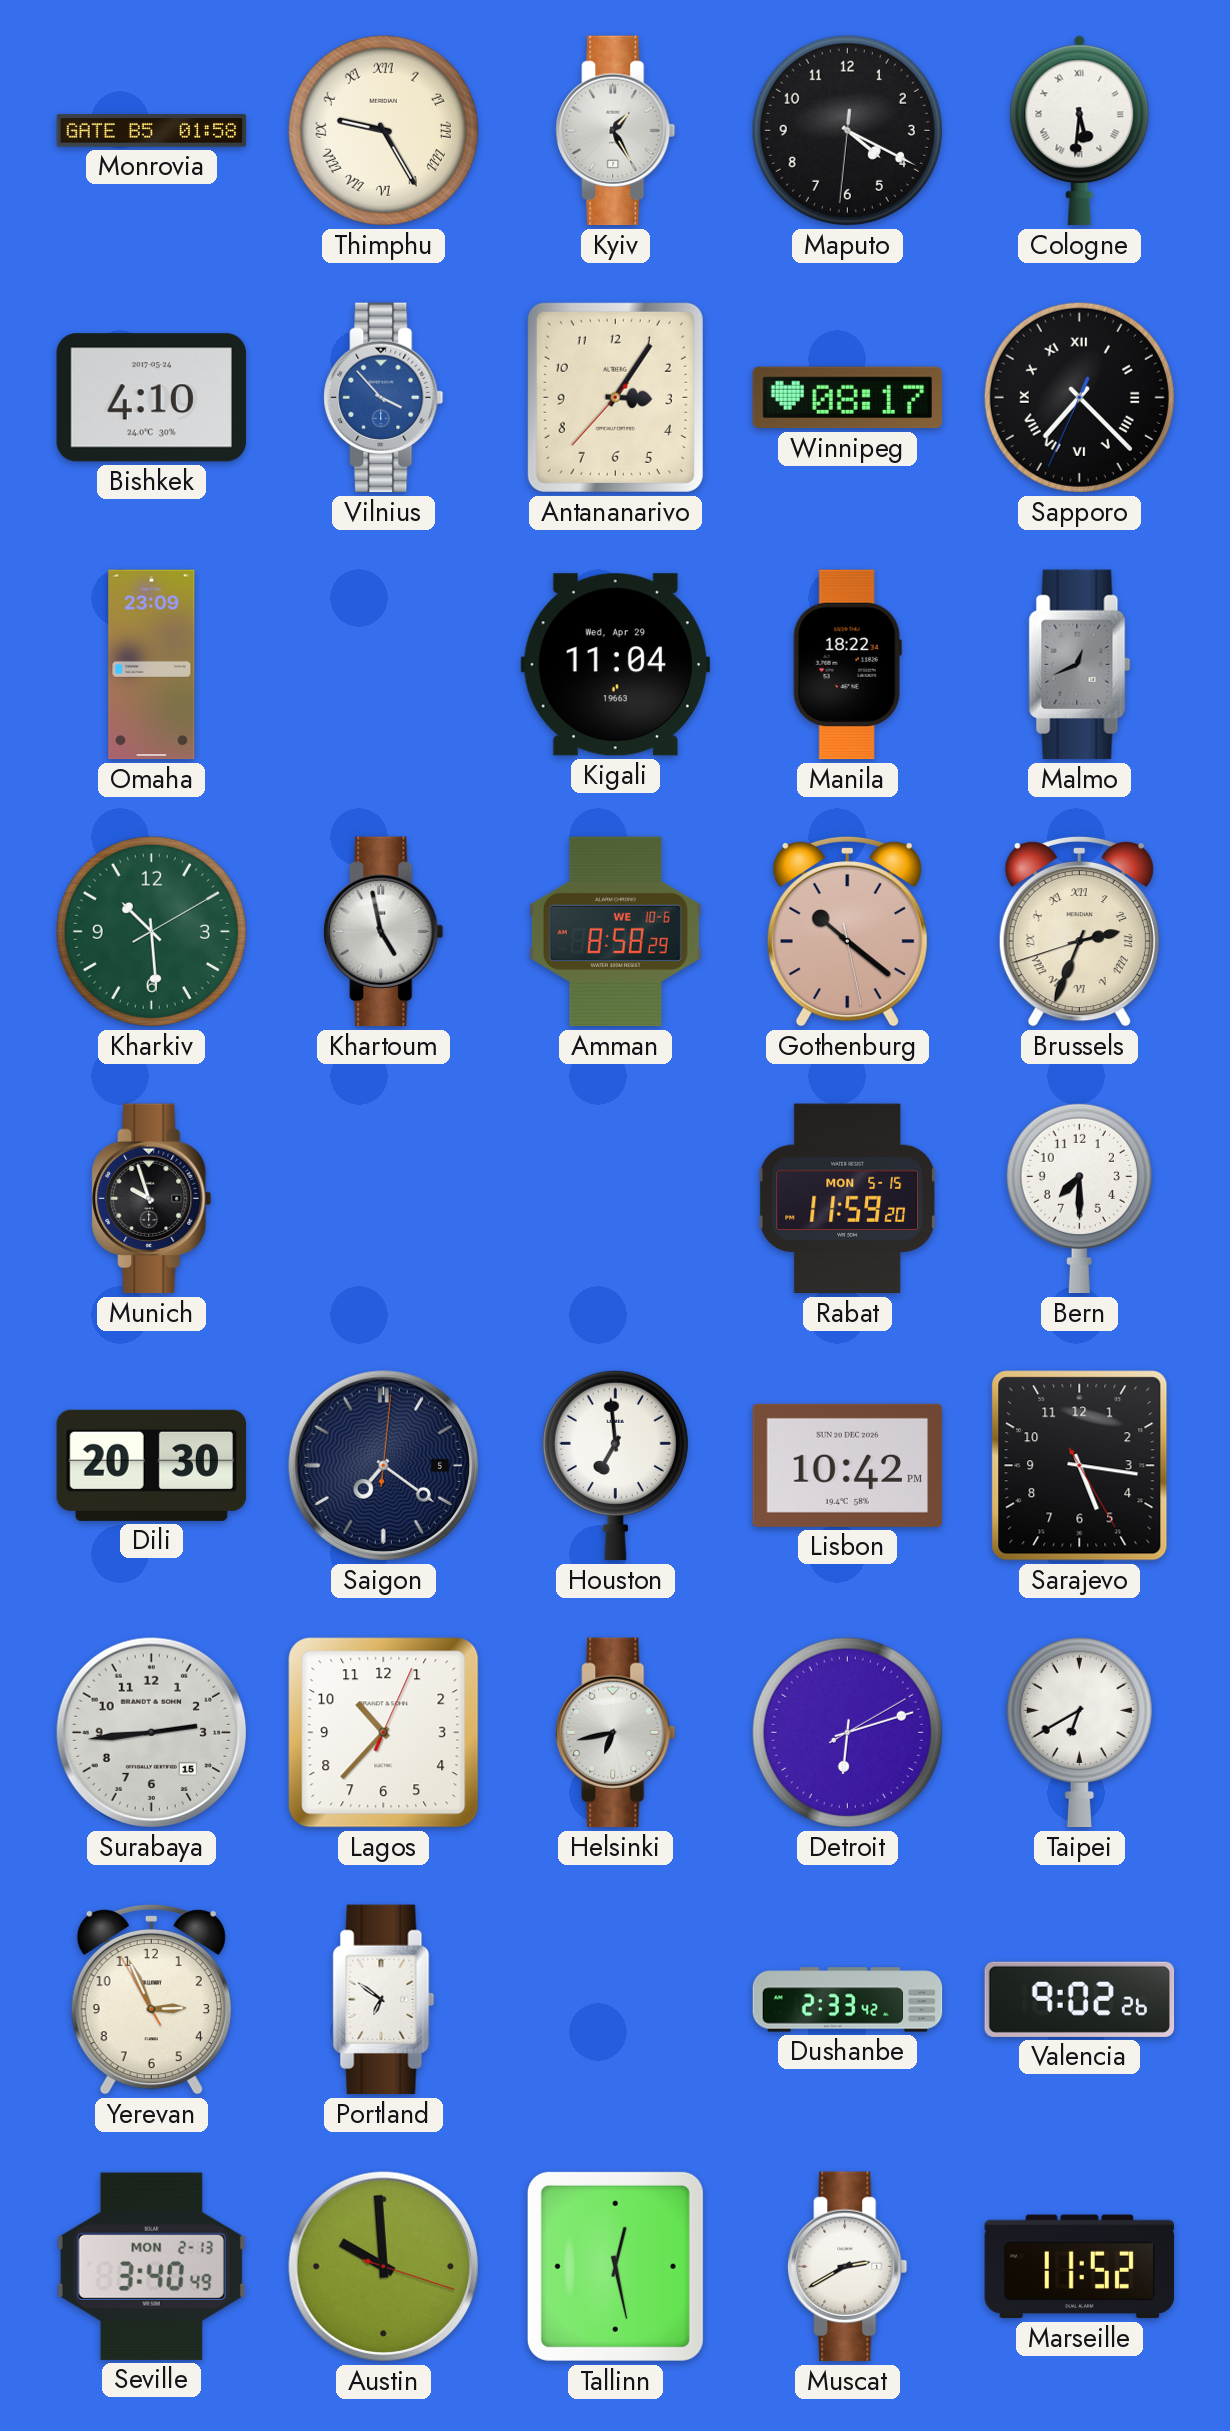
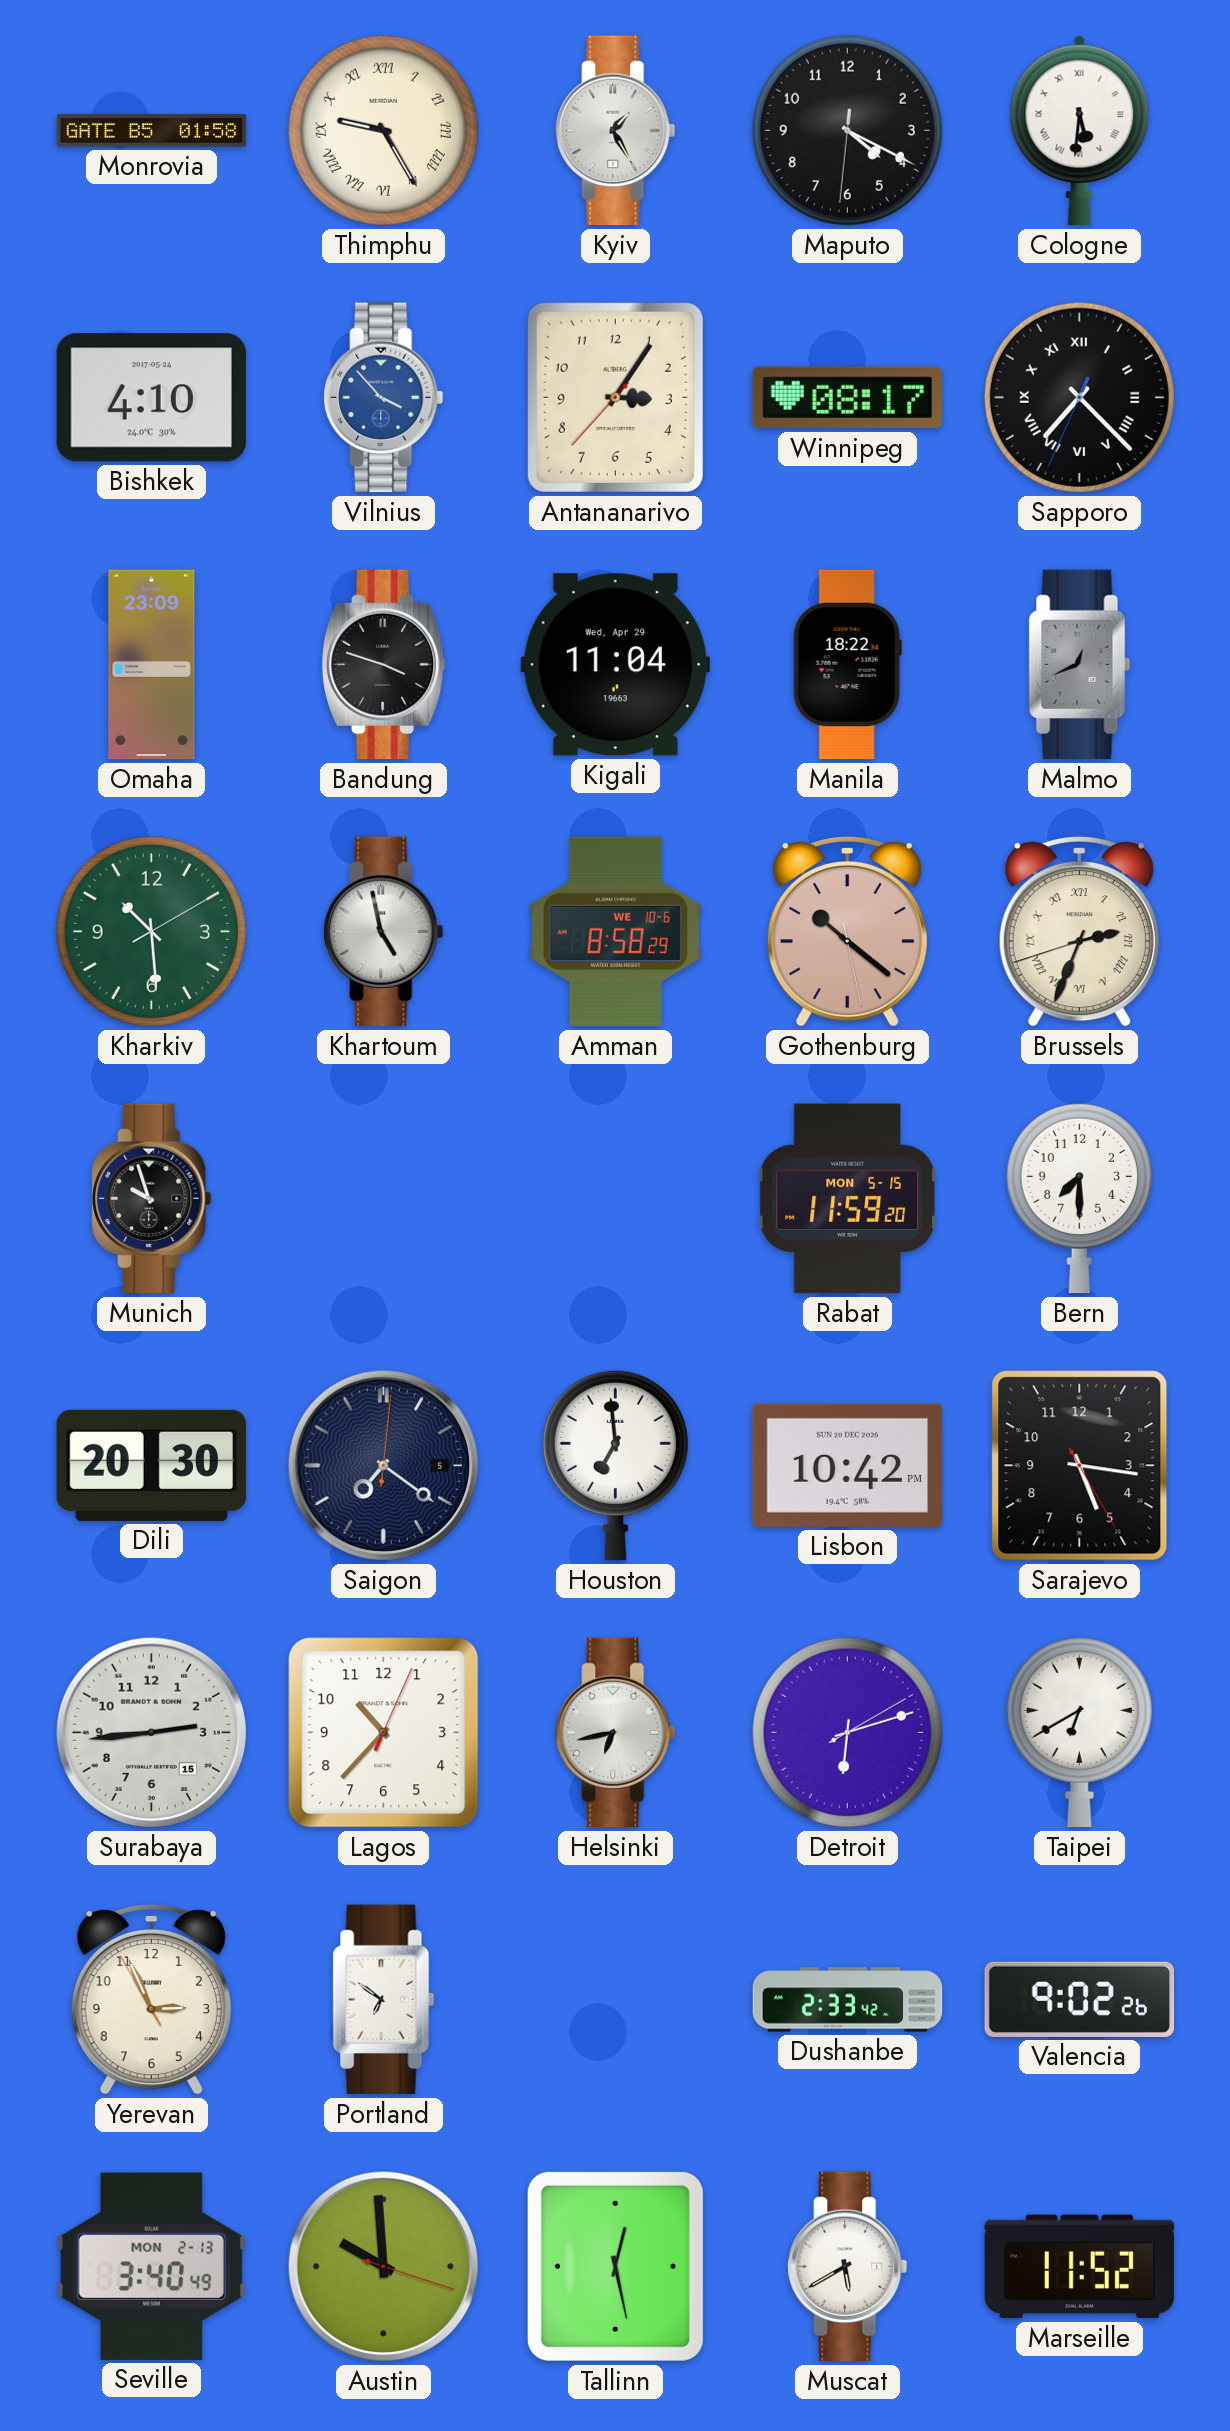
Bandung: none -> 3:48 (383, 665)
Muscat: 2:40 -> 5:40 (848, 2267)
